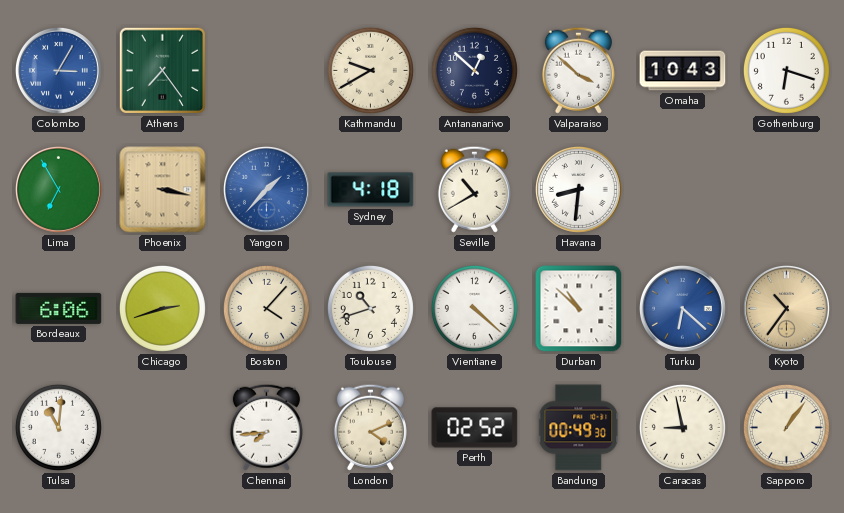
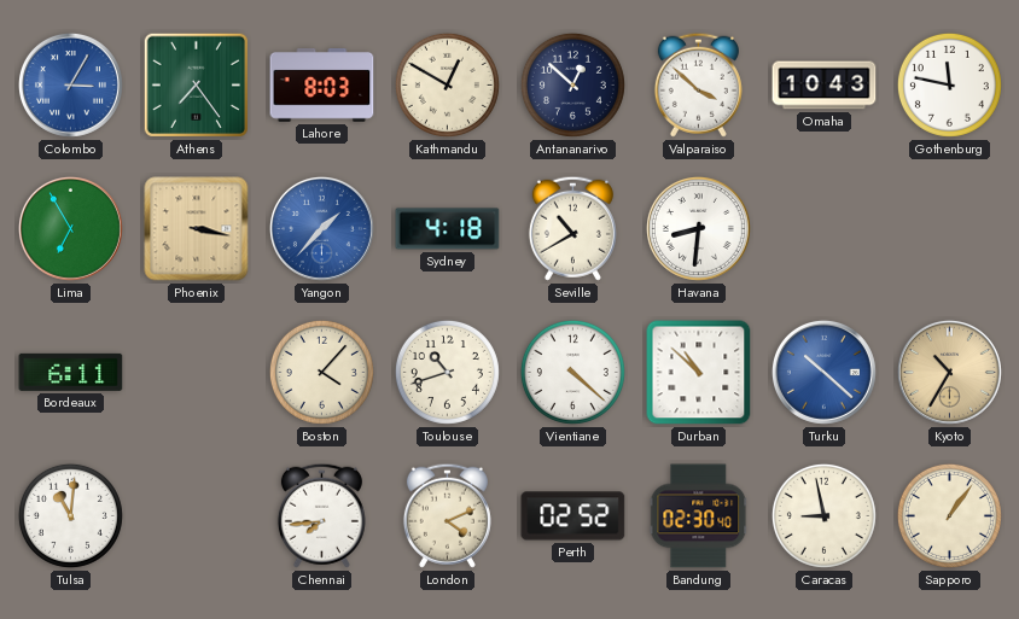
Lahore: none -> 8:03 (322, 86)
Kathmandu: 9:40 -> 12:50 (447, 84)
Gothenburg: 6:18 -> 11:47 (949, 84)
Bordeaux: 6:06 -> 6:11 (71, 372)
Chicago: 2:42 -> none (162, 308)
Turku: 6:22 -> 10:22 (823, 372)
Kyoto: 10:36 -> 10:35 (949, 372)
Bandung: 00:49 -> 02:30 (699, 516)
